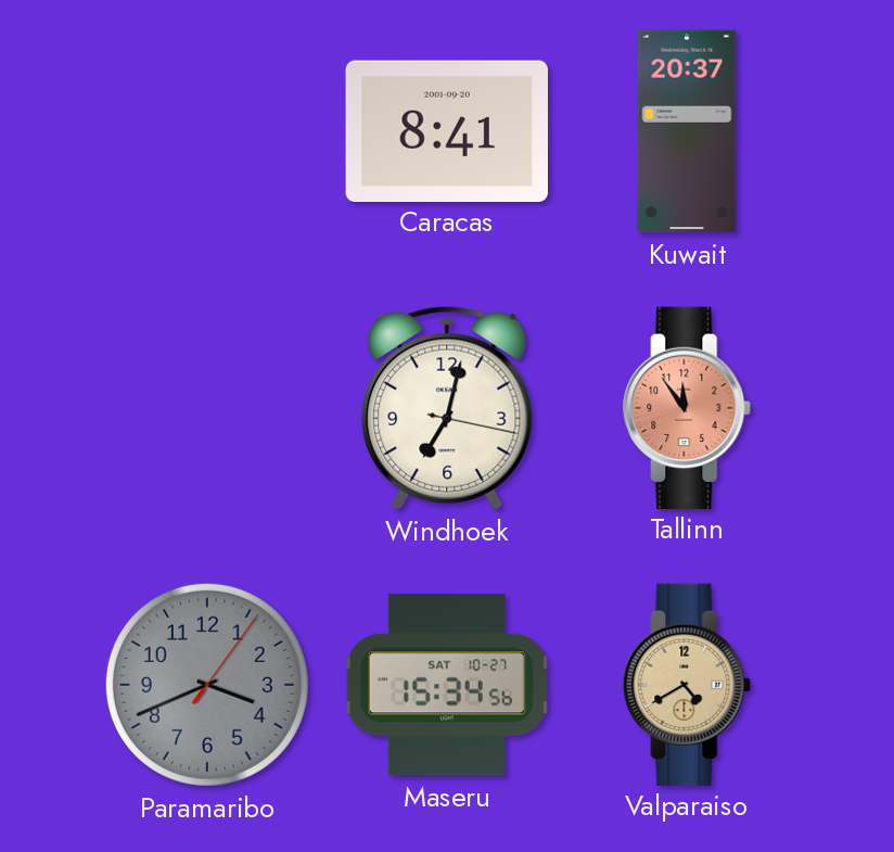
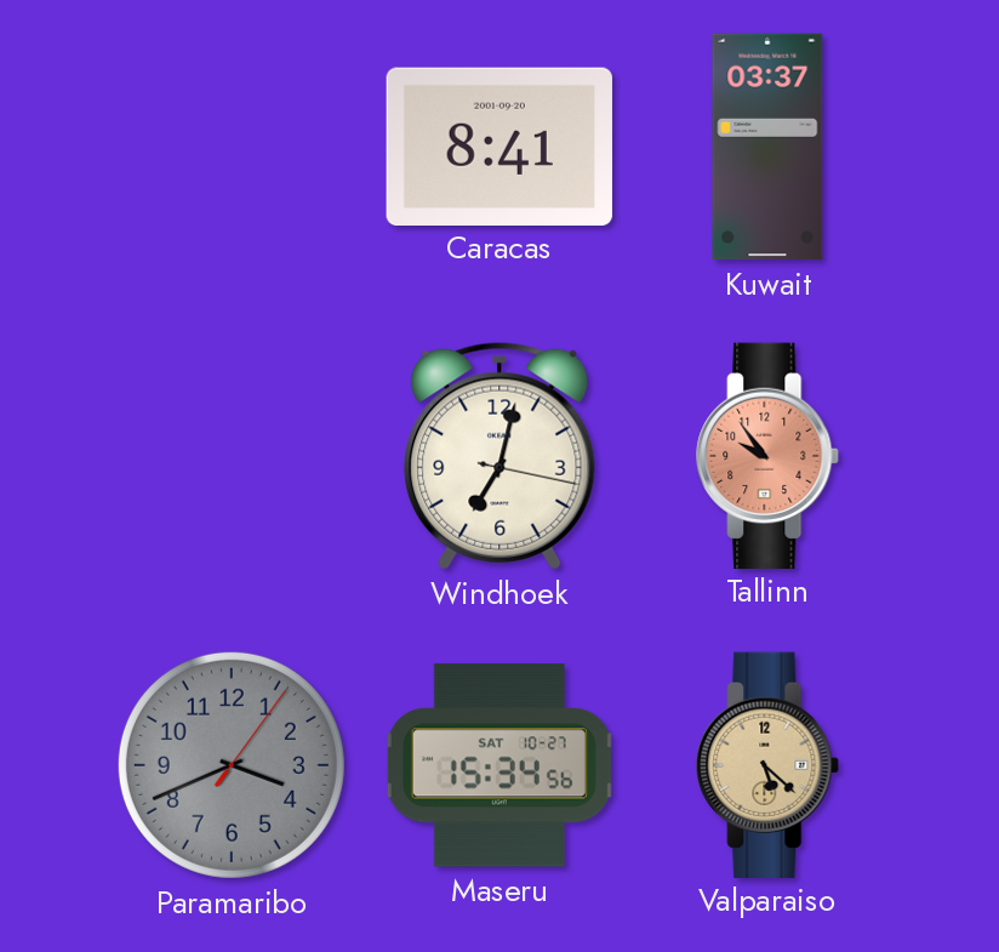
Kuwait: 20:37 -> 03:37 (767, 147)
Tallinn: 11:54 -> 9:54 (769, 455)
Valparaiso: 4:40 -> 5:22 (769, 764)
